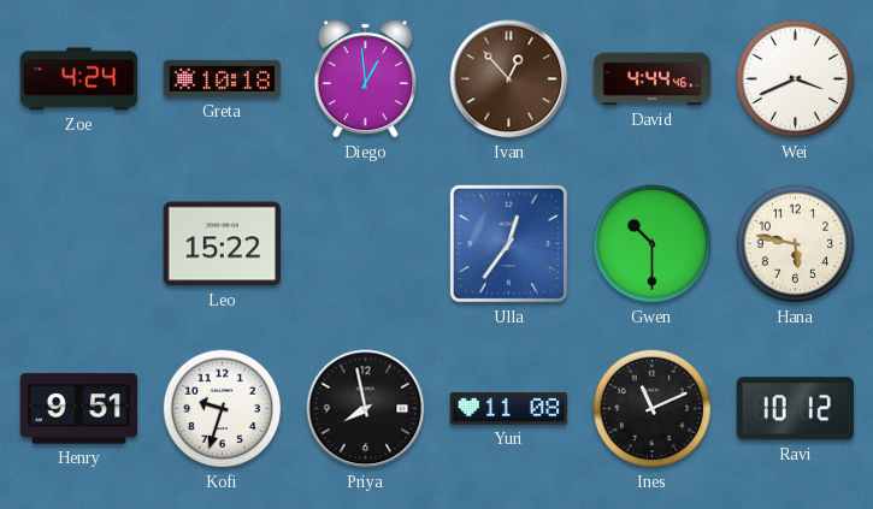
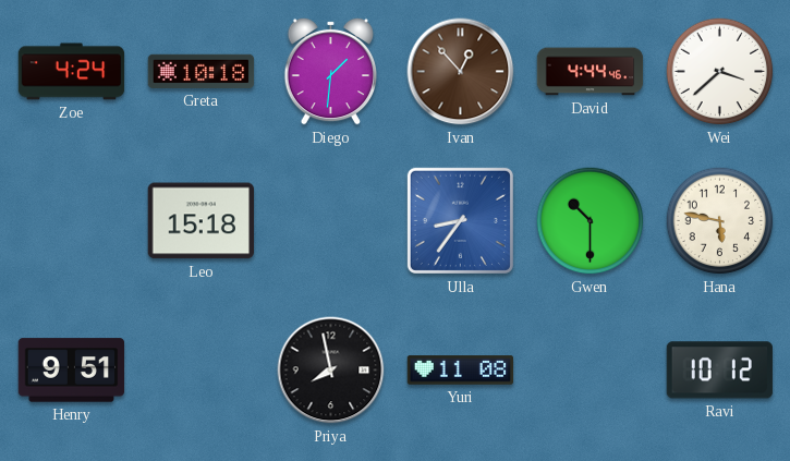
Diego: 12:59 -> 1:31 (330, 71)
Wei: 3:41 -> 3:38 (720, 72)
Leo: 15:22 -> 15:18 (200, 221)
Ulla: 12:36 -> 8:36 (460, 220)
Kofi: 9:33 -> none (223, 409)
Ines: 11:11 -> none (653, 409)
